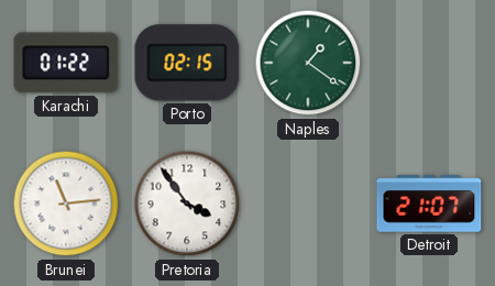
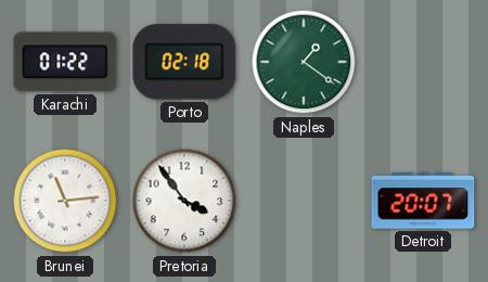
Porto: 02:15 -> 02:18 (184, 62)
Detroit: 21:07 -> 20:07 (423, 201)
